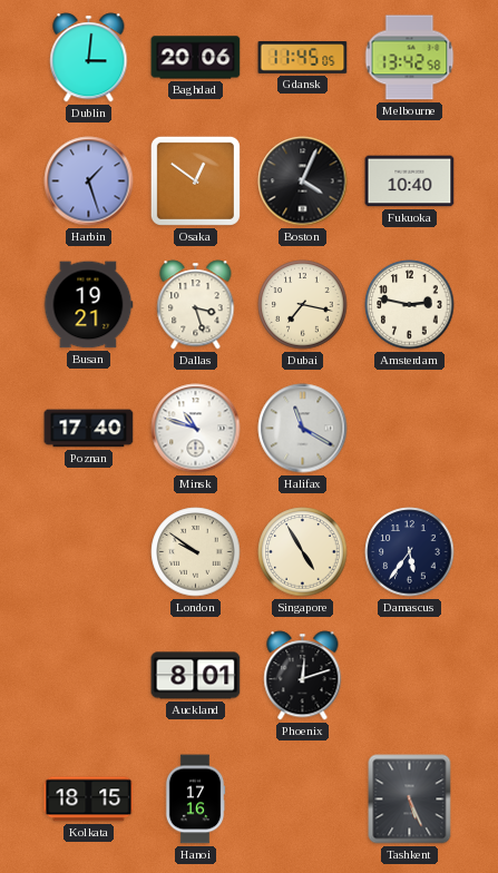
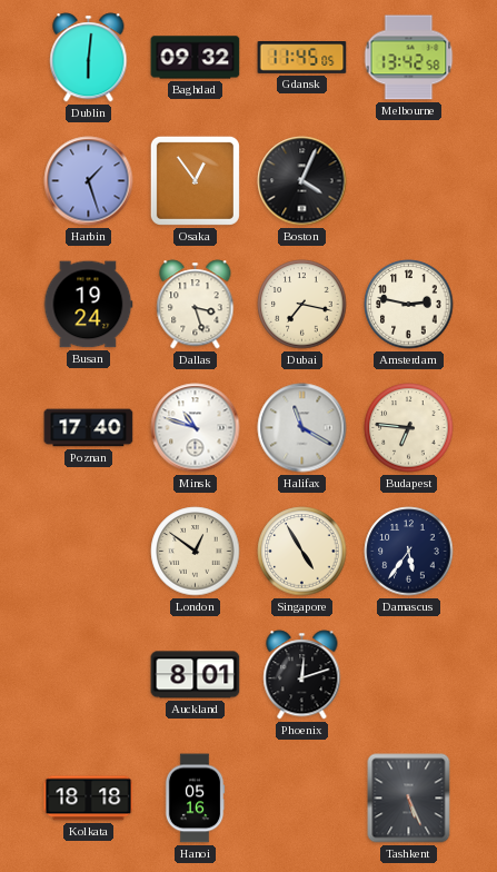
Dublin: 3:01 -> 6:01 (89, 58)
Baghdad: 20:06 -> 09:32 (196, 58)
Osaka: 12:51 -> 12:54 (195, 180)
Fukuoka: 10:40 -> none (410, 182)
Busan: 19:21 -> 19:24 (88, 305)
Budapest: none -> 6:46 (409, 428)
London: 9:51 -> 12:51 (196, 552)
Kolkata: 18:15 -> 18:18 (89, 799)
Hanoi: 17:16 -> 05:16 (195, 799)
